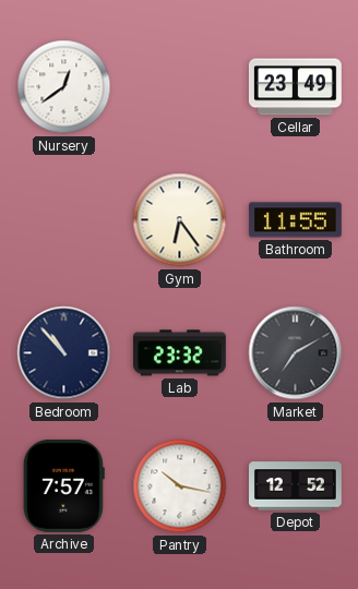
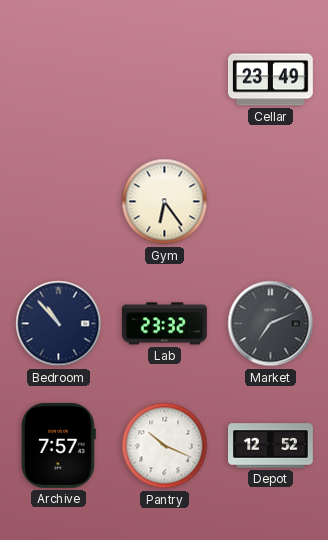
Nursery: 12:39 -> none (64, 87)
Bathroom: 11:55 -> none (295, 220)
Market: 7:10 -> 7:11 (271, 324)
Pantry: 10:17 -> 10:19 (165, 446)
